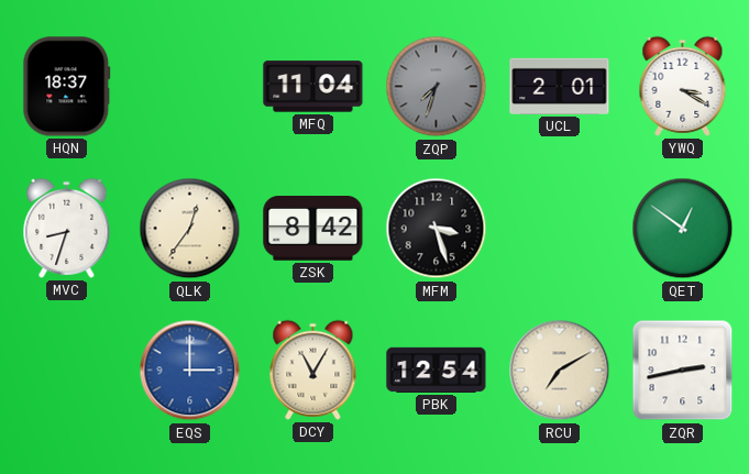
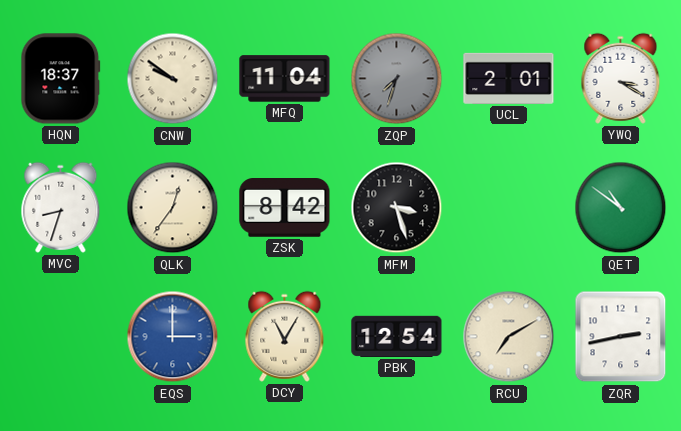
CNW: none -> 9:51 (173, 79)
QET: 12:51 -> 10:51 (621, 208)
